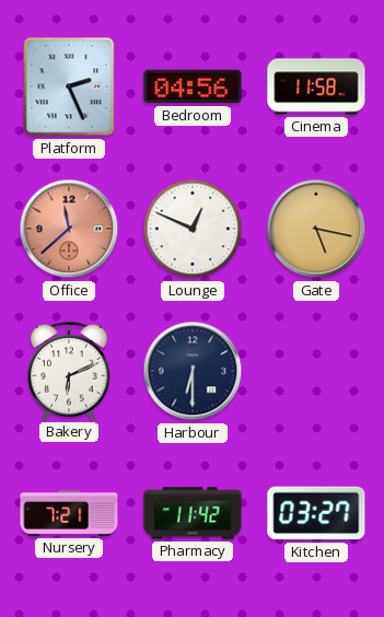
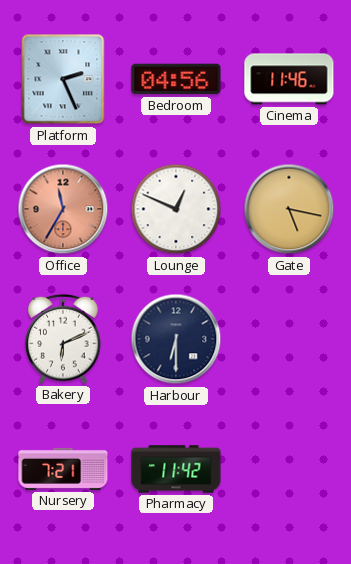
Cinema: 11:58 -> 11:46 (289, 79)
Office: 11:38 -> 11:35 (63, 209)
Kitchen: 03:27 -> none (316, 513)
